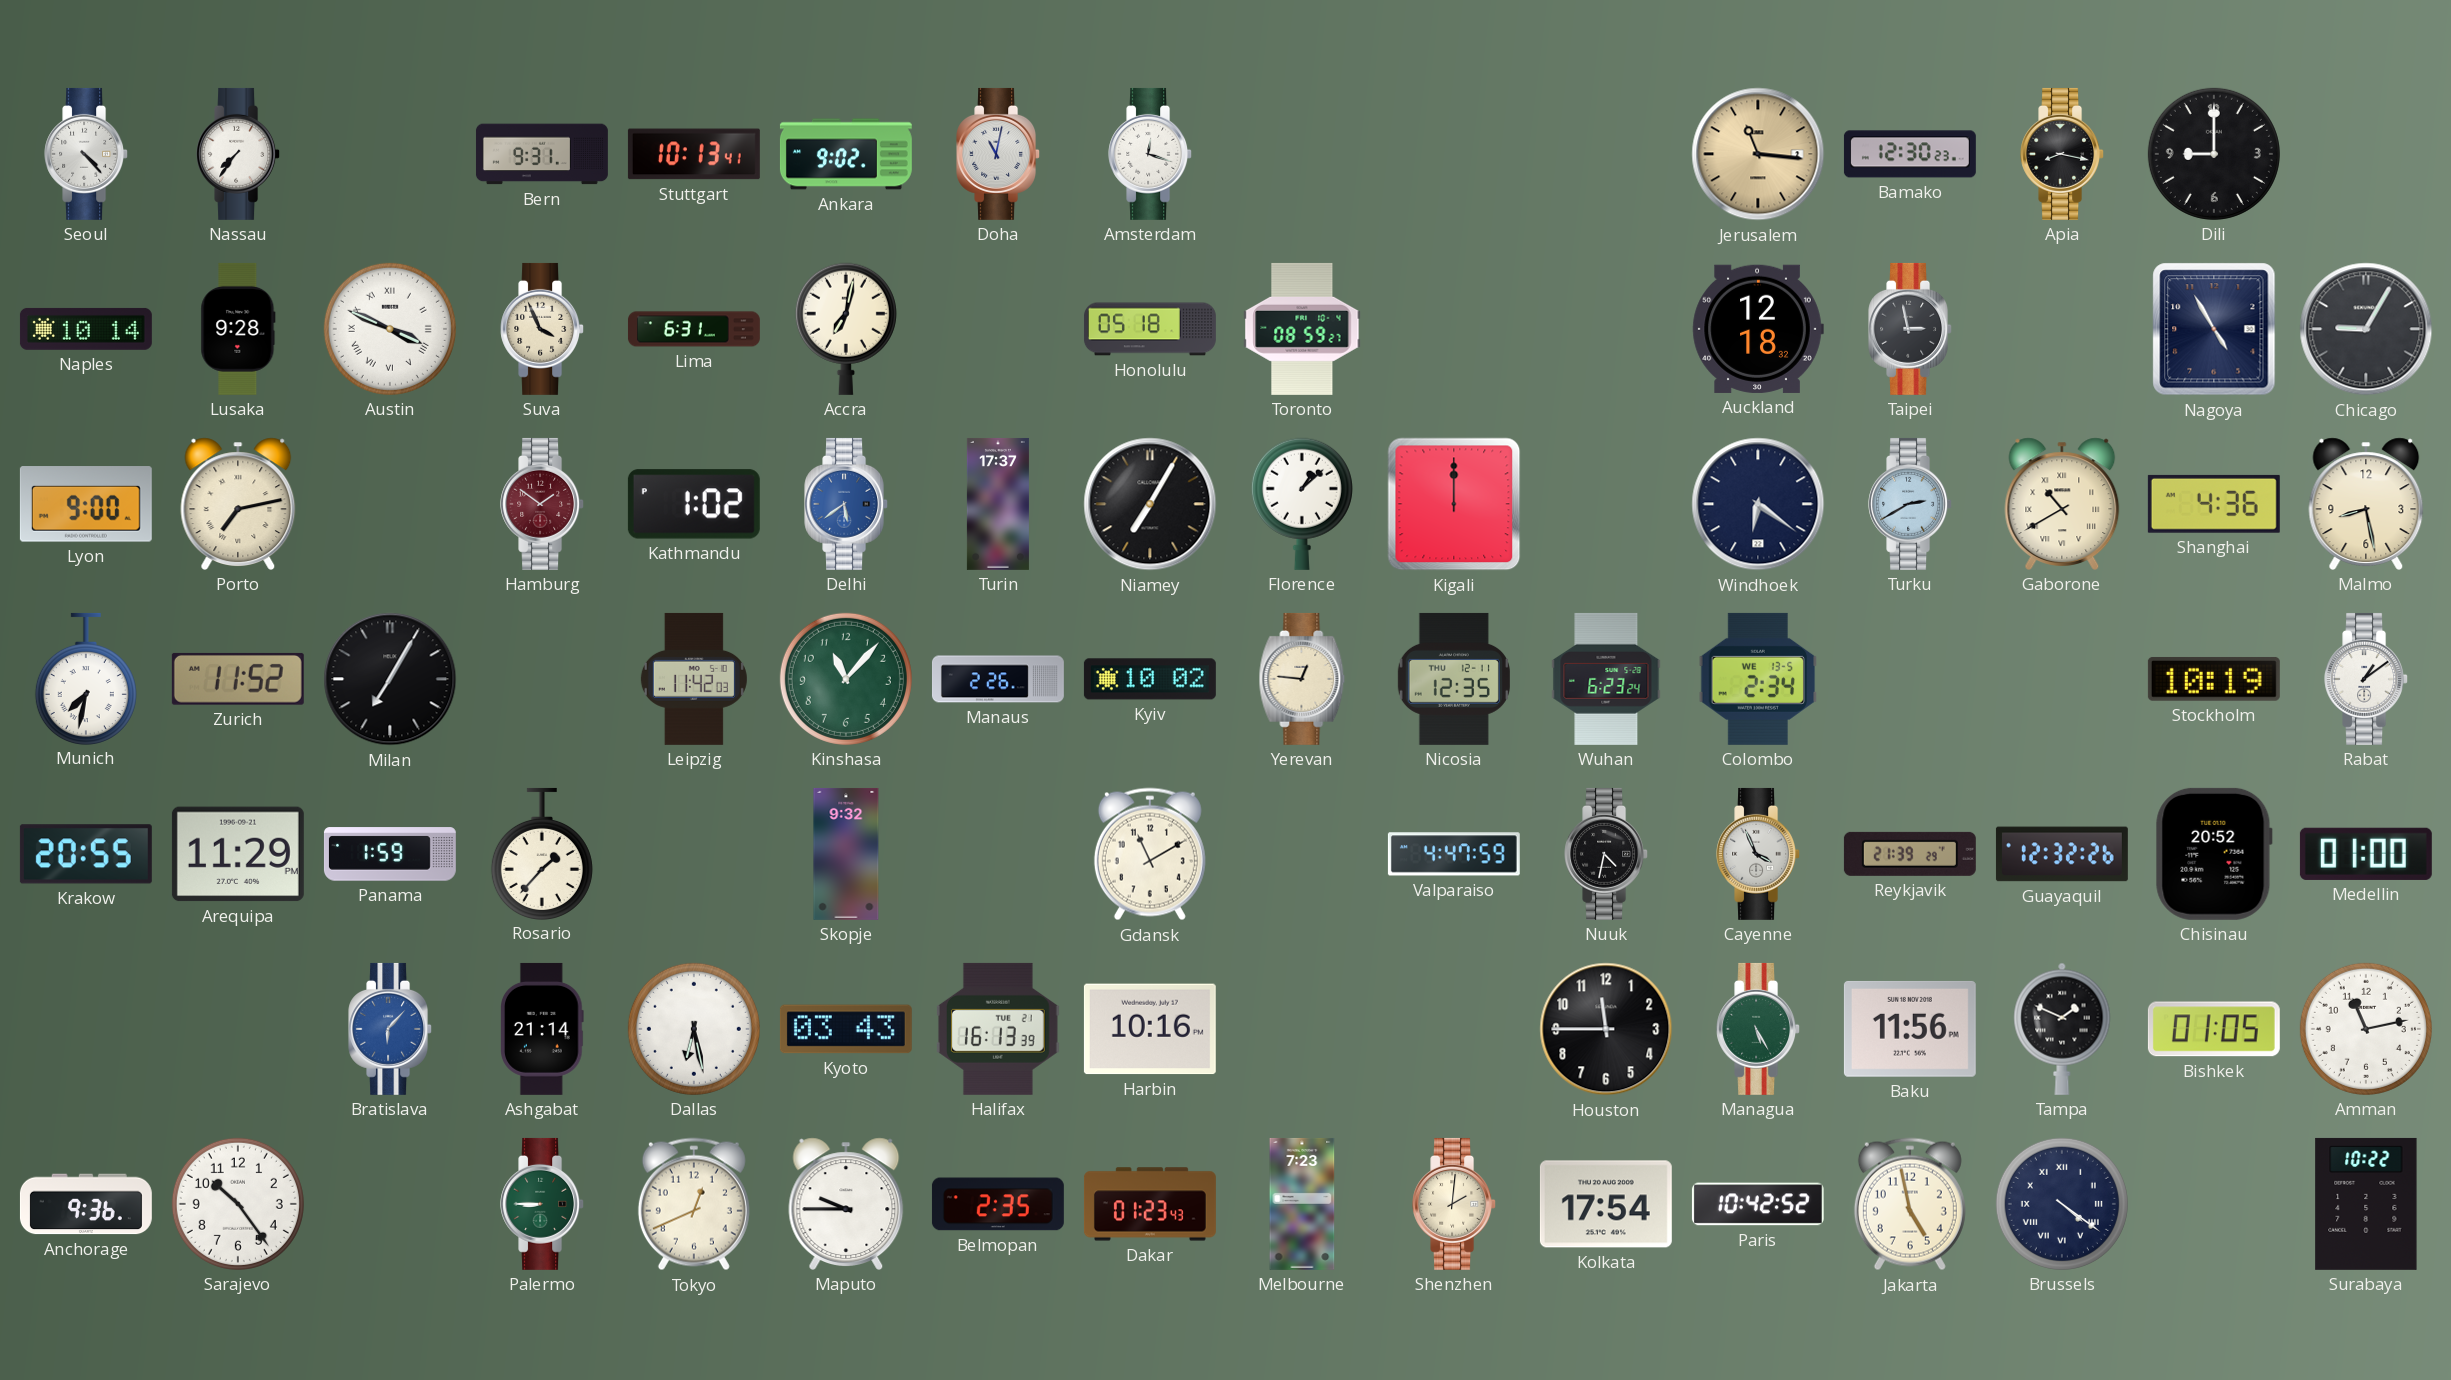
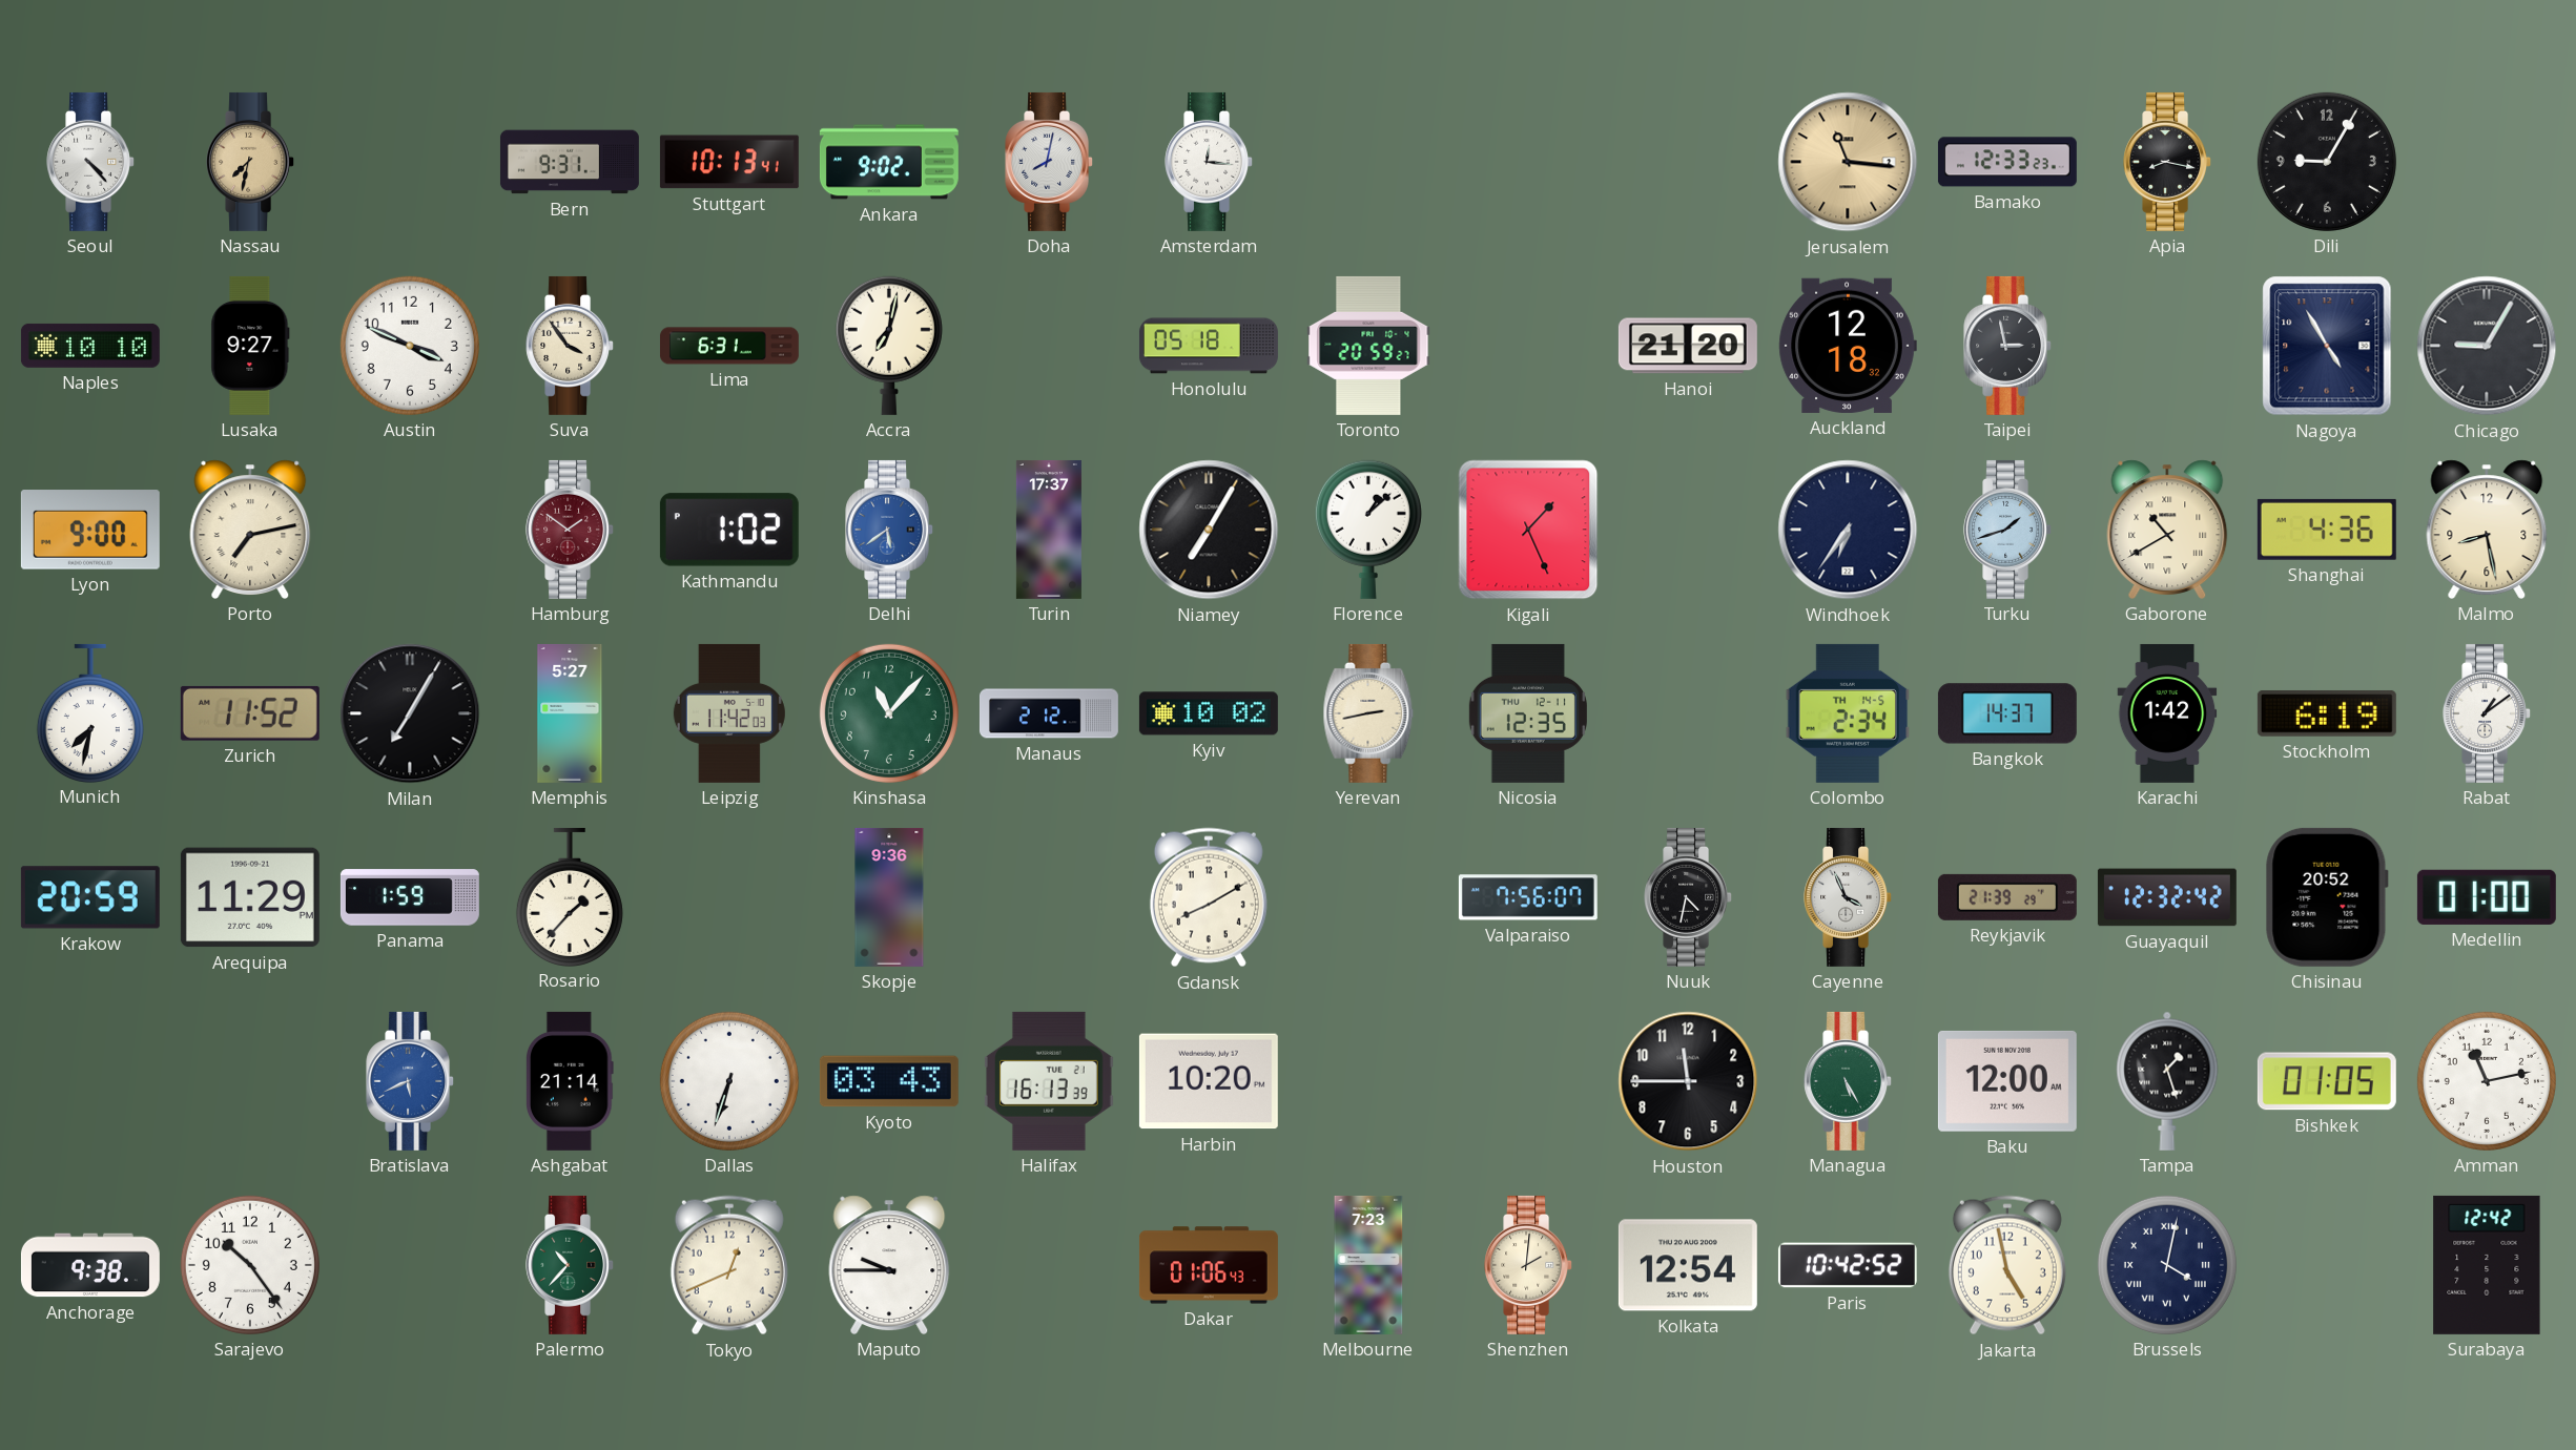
Nassau: 7:36 -> 7:32 (251, 162)
Nassau dial: white -> champagne (251, 162)
Doha: 11:02 -> 8:02 (1050, 162)
Amsterdam: 12:18 -> 12:16 (1210, 162)
Bamako: 12:30 -> 12:33 (2007, 162)
Dili: 9:00 -> 9:05 (2327, 162)
Naples: 10:14 -> 10:10 (90, 346)
Lusaka: 9:28 -> 9:27 (250, 346)
Austin numerals: Roman -> Arabic (410, 346)
Suva: 3:56 -> 3:54 (571, 346)
Toronto: 08:59 -> 20:59 (1368, 346)
Hanoi: none -> 21:20 (1688, 346)
Kigali: 12:00 -> 1:26 (1528, 530)
Windhoek: 6:21 -> 6:36 (1848, 530)
Turku: 2:40 -> 1:42 (2008, 530)
Memphis: none -> 5:27 (570, 713)
Manaus: 2:26 -> 2:12 (1049, 713)
Yerevan: 12:46 -> 2:43 (1368, 713)
Wuhan: 6:23 -> none (1606, 679)
Colombo date: WE 13-5 -> TH 14-5 (1848, 713)
Bangkok: none -> 14:37 (2007, 713)
Karachi: none -> 1:42 (2167, 713)
Stockholm: 10:19 -> 6:19 (2327, 713)
Krakow: 20:55 -> 20:59 (90, 897)
Skopje: 9:32 -> 9:36 (889, 897)
Gdansk: 11:10 -> 8:10 (1209, 897)
Valparaiso: 4:47 -> 7:56 (1528, 897)
Guayaquil: 12:32:26 -> 12:32:42 (2167, 897)
Bratislava: 6:07 -> 5:41 (411, 1081)
Dallas: 6:28 -> 6:33 (729, 1081)
Harbin: 10:16 -> 10:20 (1209, 1081)
Baku: 11:56 -> 12:00 (2007, 1081)
Tampa: 1:49 -> 1:27 (2167, 1081)
Anchorage: 9:36 -> 9:38 (90, 1265)
Palermo: 8:45 -> 10:37 (571, 1265)
Belmopan: 2:35 -> none (998, 1204)
Dakar: 01:23 -> 01:06 (1209, 1265)
Kolkata: 17:54 -> 12:54 (1688, 1265)
Brussels: 4:21 -> 4:02 (2167, 1265)
Surabaya: 10:22 -> 12:42 (2487, 1265)
